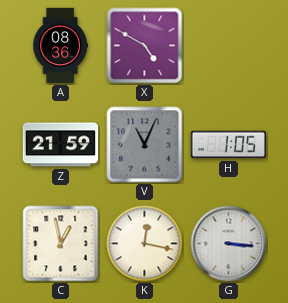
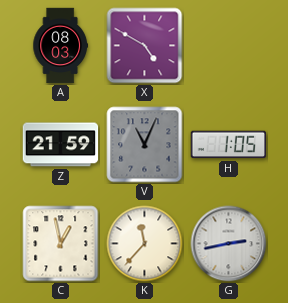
A: 08:36 -> 08:03 (60, 46)
K: 12:17 -> 11:37 (145, 244)
G: 3:16 -> 2:43 (229, 244)
